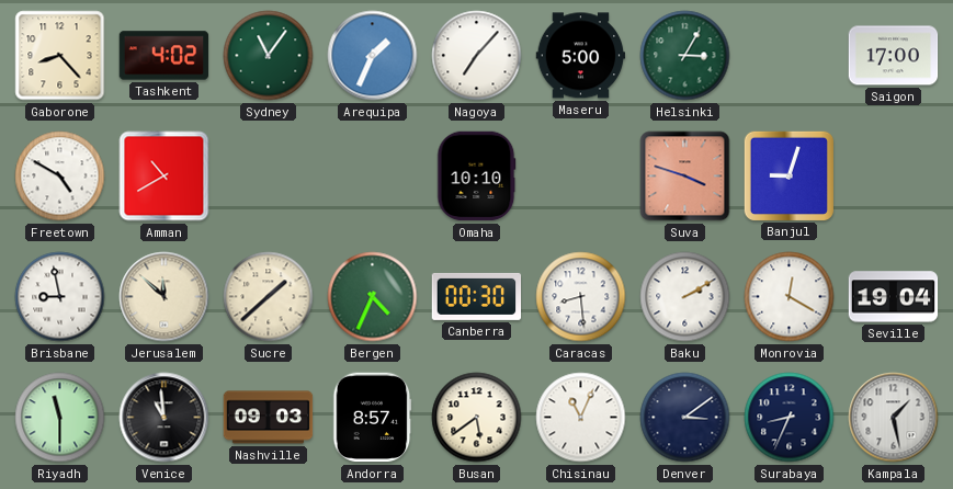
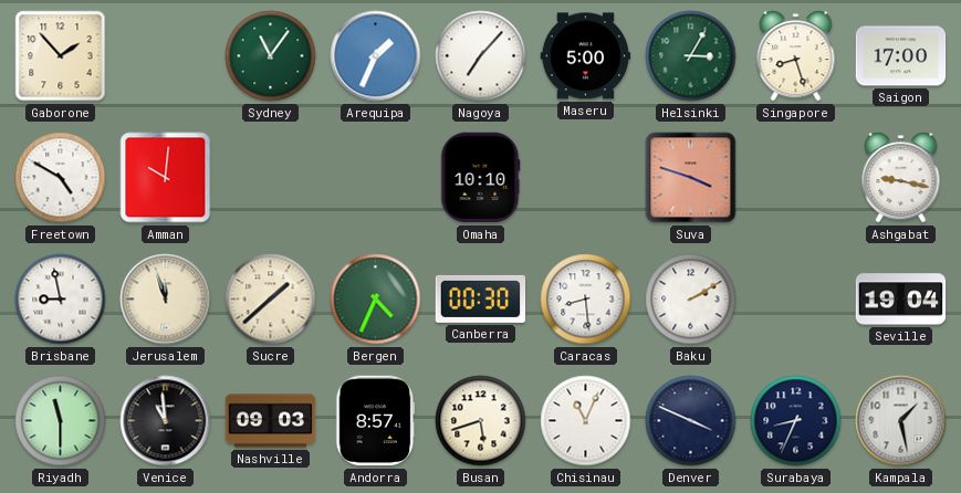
Gaborone: 8:23 -> 1:53 (61, 56)
Tashkent: 4:02 -> none (164, 56)
Singapore: none -> 8:27 (796, 56)
Amman: 10:40 -> 10:01 (166, 178)
Banjul: 9:03 -> none (789, 175)
Ashgabat: none -> 9:17 (901, 178)
Jerusalem: 11:52 -> 11:57 (166, 300)
Monrovia: 12:20 -> none (790, 297)
Busan: 5:39 -> 5:42 (481, 421)
Denver: 3:09 -> 3:49 (691, 421)
